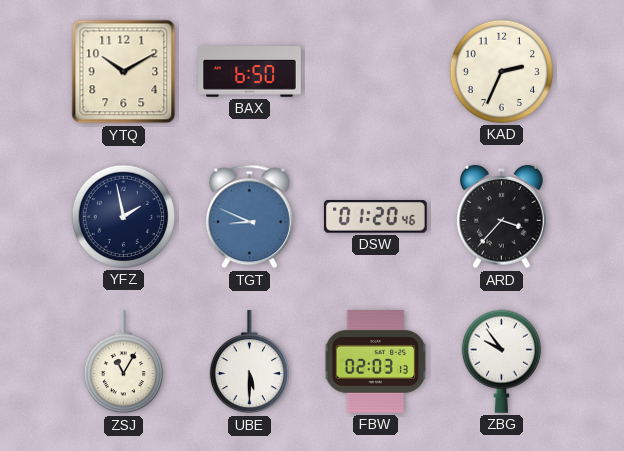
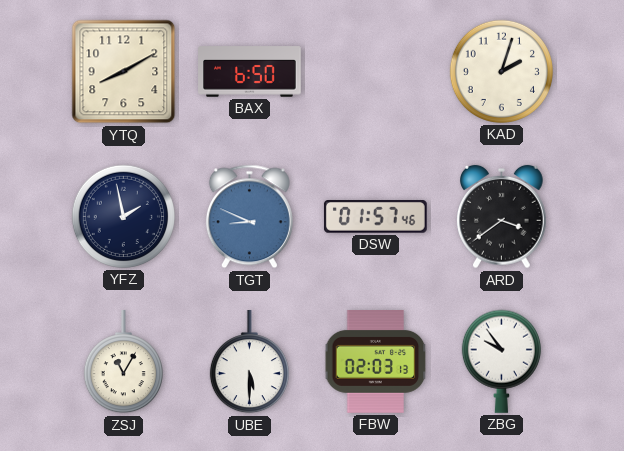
YTQ: 10:10 -> 8:10 (124, 72)
KAD: 2:34 -> 2:03 (501, 71)
DSW: 01:20 -> 01:57 (375, 217)
ARD: 3:37 -> 3:39 (502, 217)
